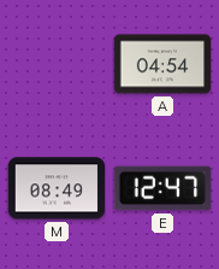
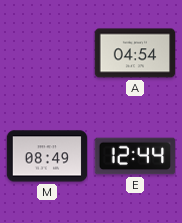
E: 12:47 -> 12:44 (135, 156)
